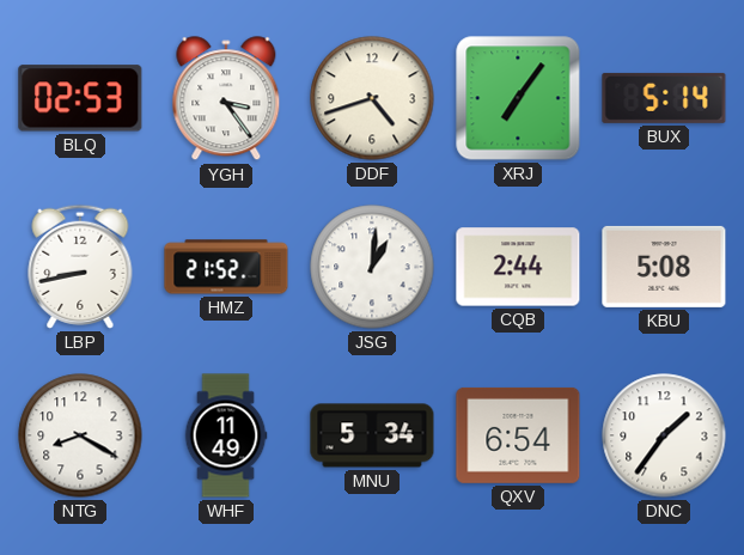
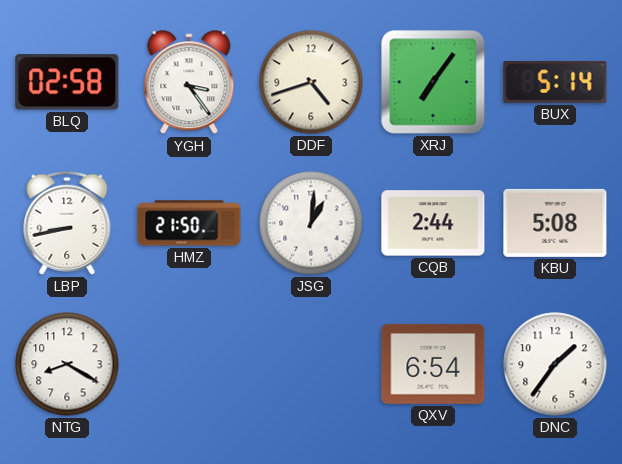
BLQ: 02:53 -> 02:58 (67, 82)
HMZ: 21:52 -> 21:50 (189, 223)
WHF: 11:49 -> none (226, 435)
MNU: 5:34 -> none (372, 435)
